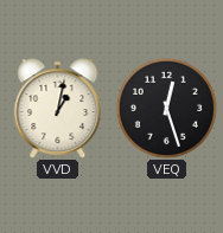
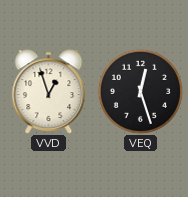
VVD: 1:02 -> 12:57 (49, 92)
